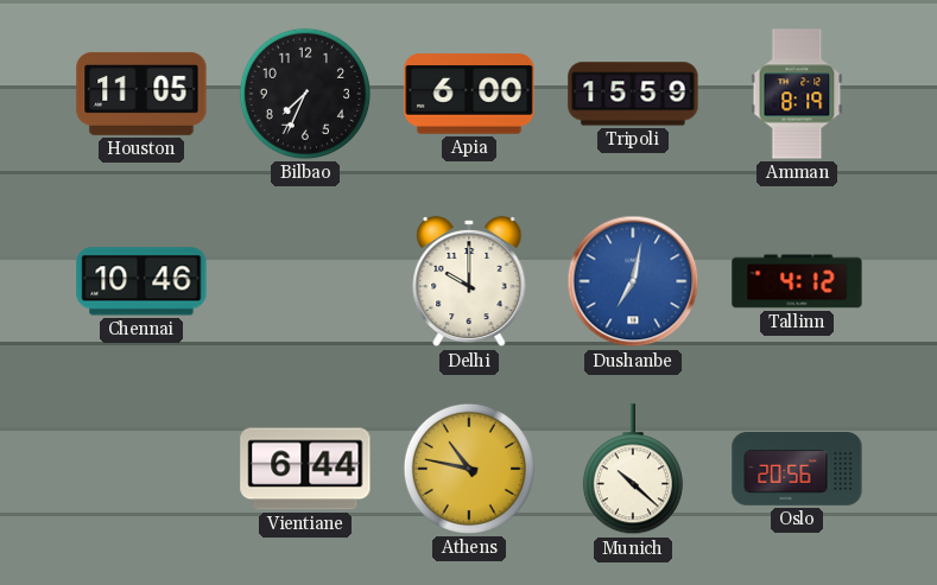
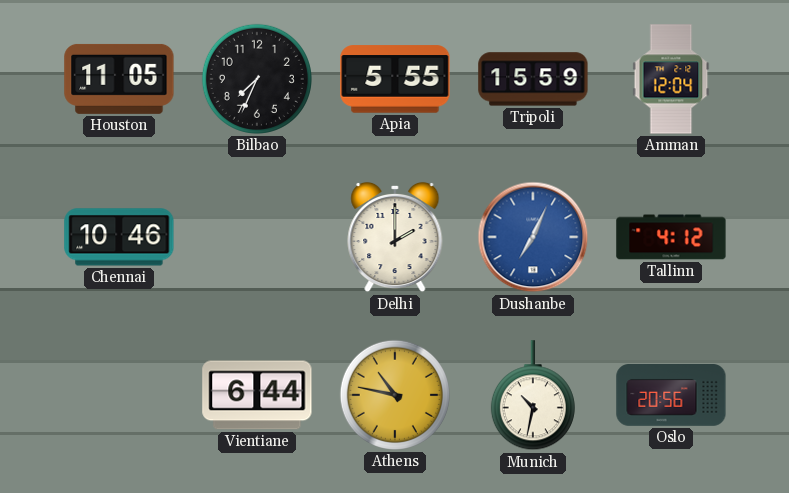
Apia: 6:00 -> 5:55 (395, 79)
Amman: 8:19 -> 12:04 (671, 79)
Delhi: 10:00 -> 2:00 (395, 237)
Dushanbe: 7:02 -> 7:04 (533, 237)
Munich: 10:22 -> 10:32 (533, 396)
